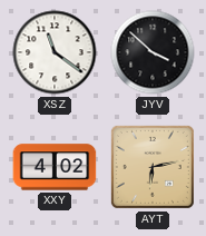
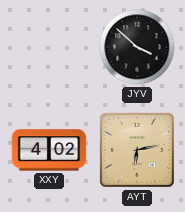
XSZ: 11:21 -> none (55, 52)
